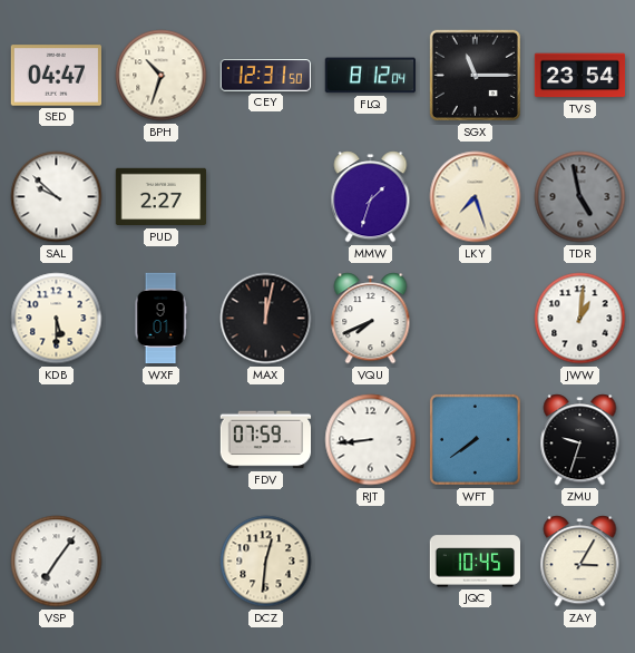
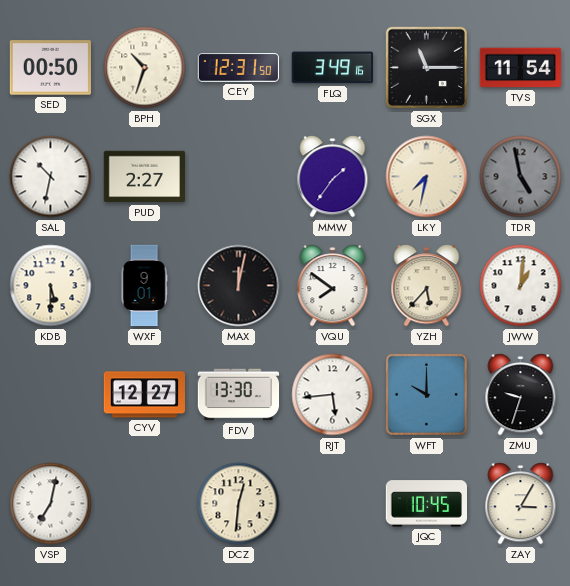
SED: 04:47 -> 00:50 (50, 68)
FLQ: 8:12 -> 3:49 (332, 68)
TVS: 23:54 -> 11:54 (521, 68)
SAL: 9:52 -> 10:32 (51, 177)
MMW: 1:33 -> 1:36 (333, 177)
LKY: 7:27 -> 7:32 (427, 177)
VQU: 7:41 -> 7:51 (333, 286)
YZH: none -> 5:37 (427, 286)
CYV: none -> 12:27 (144, 395)
FDV: 07:59 -> 13:30 (239, 395)
RJT: 8:44 -> 5:44 (333, 395)
WFT: 7:39 -> 10:00 (426, 394)
VSP: 7:06 -> 7:02 (51, 504)
